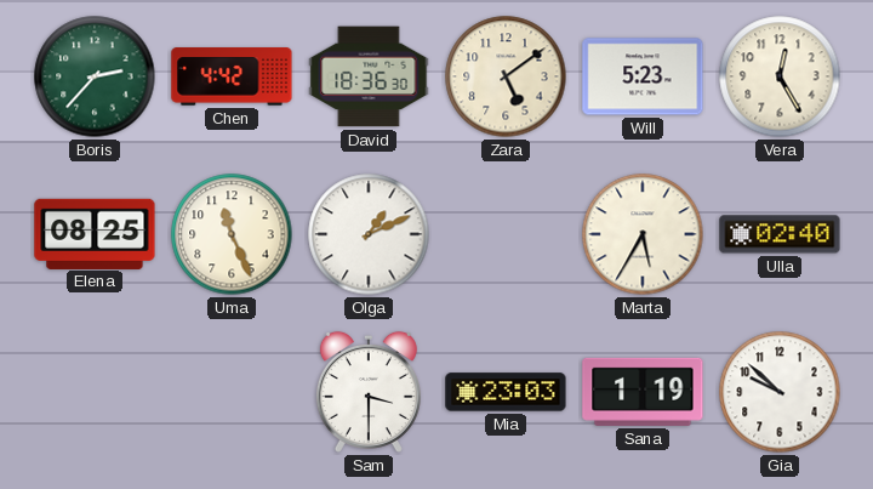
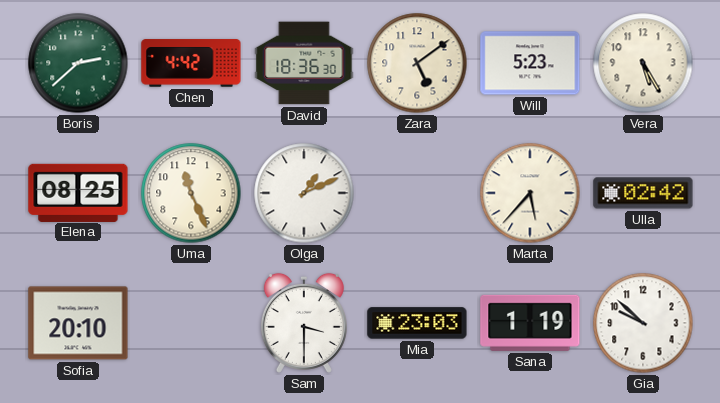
Boris: 2:37 -> 2:38 (78, 63)
Vera: 12:25 -> 5:25 (643, 63)
Marta: 5:35 -> 5:37 (530, 193)
Ulla: 02:40 -> 02:42 (643, 193)
Sofia: none -> 20:10 (78, 323)
